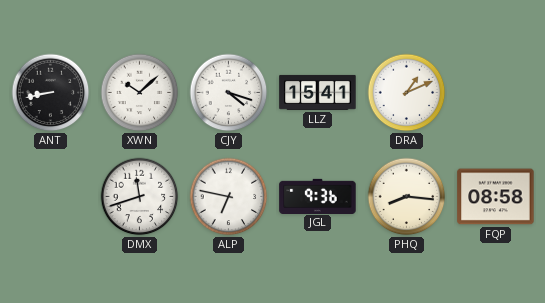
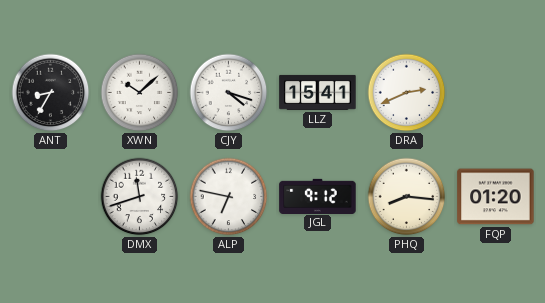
ANT: 8:43 -> 8:35 (51, 93)
DRA: 1:11 -> 2:41 (407, 93)
JGL: 9:36 -> 9:12 (318, 196)
FQP: 08:58 -> 01:20 (496, 197)
